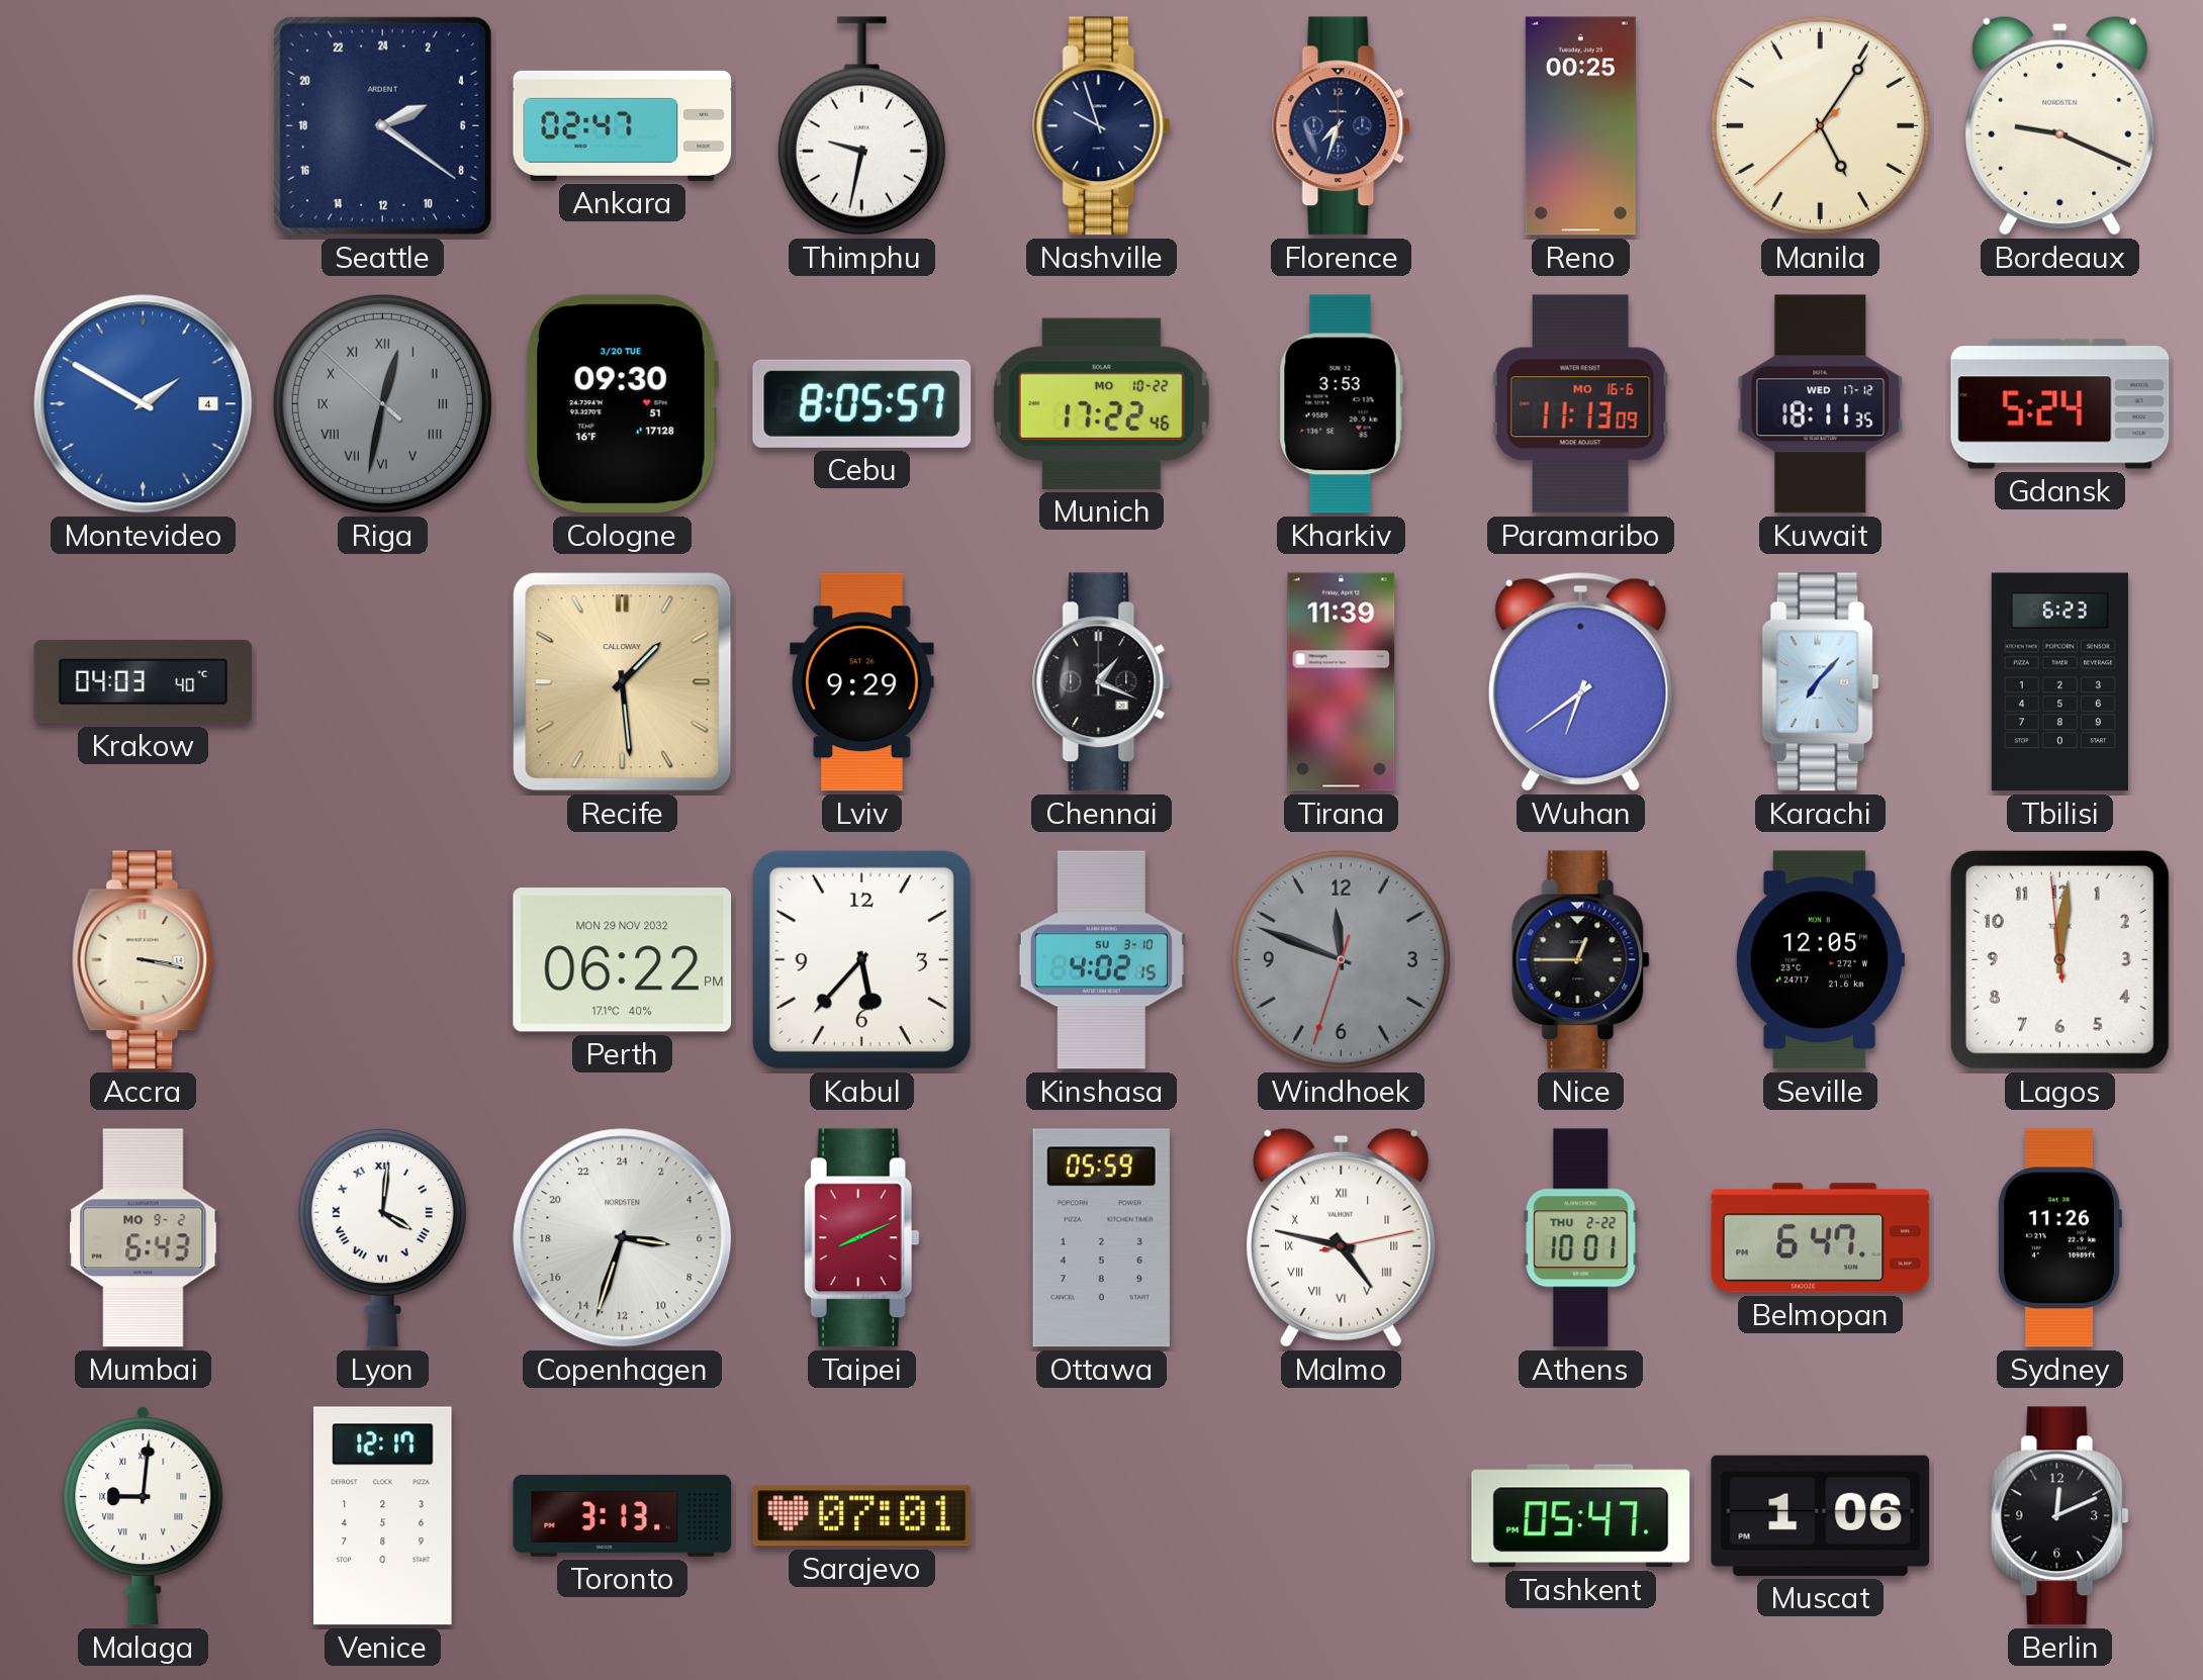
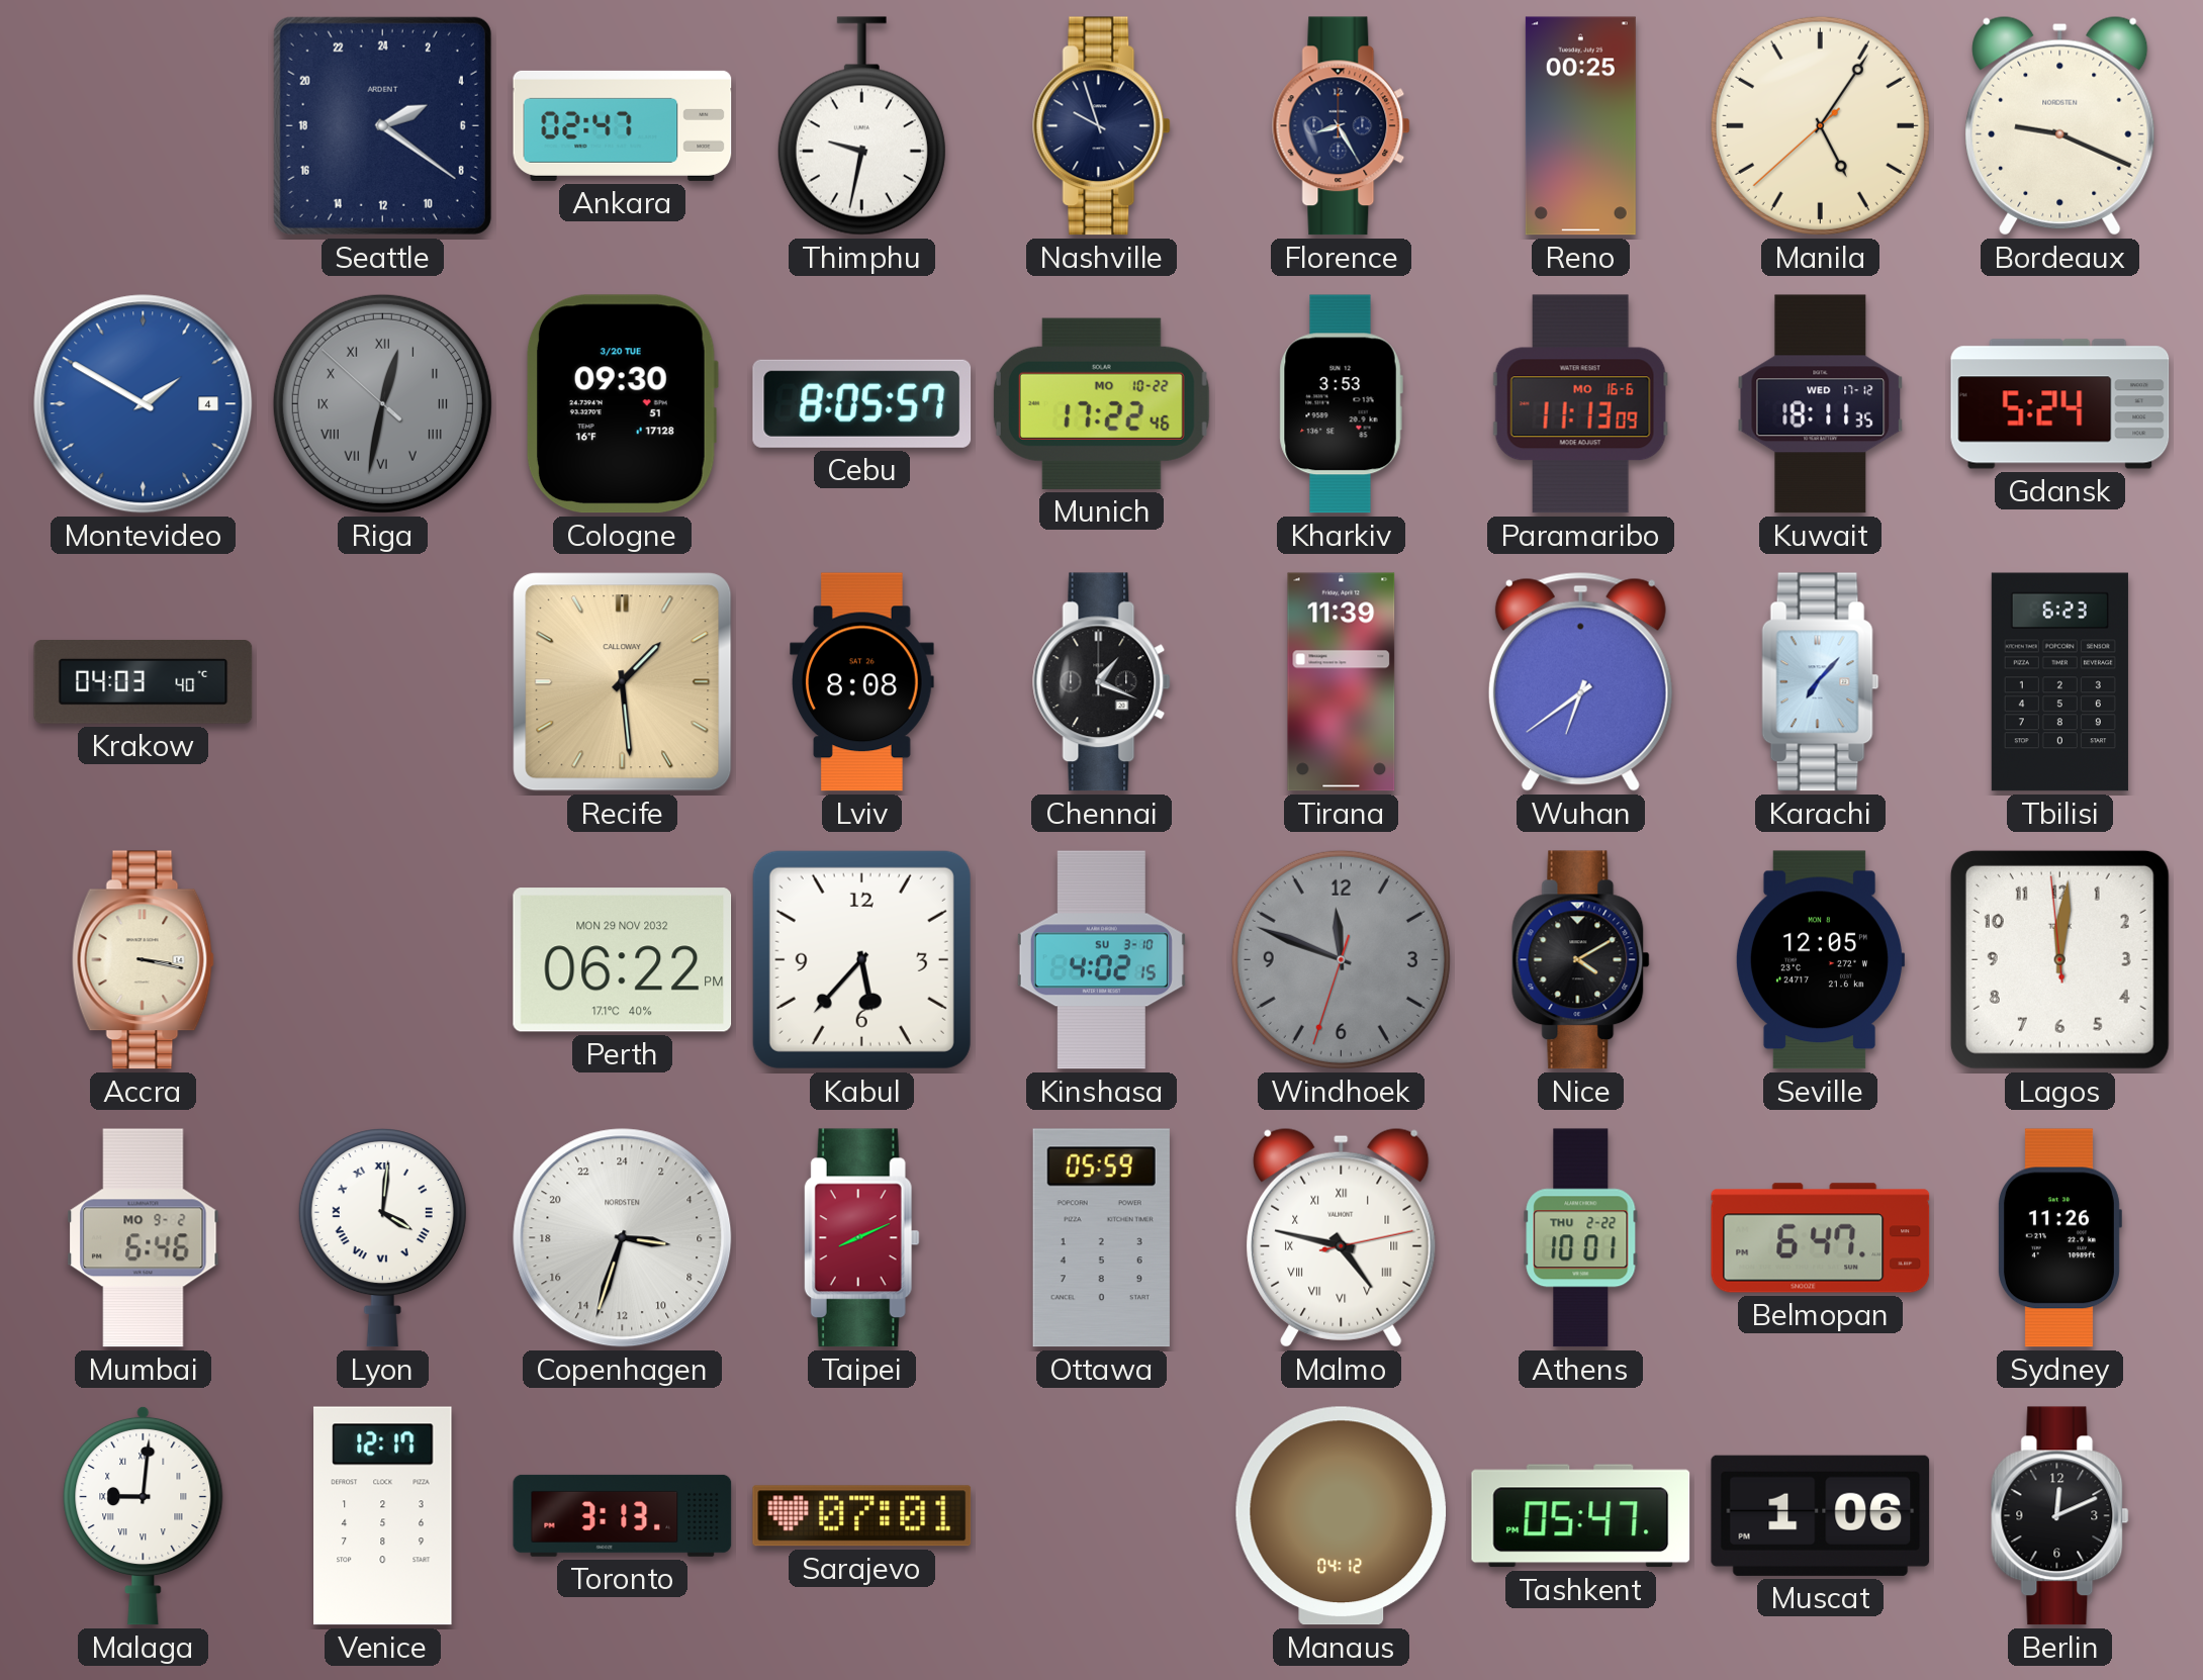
Florence: 7:33 -> 8:25 (1342, 126)
Lviv: 9:29 -> 8:08 (862, 682)
Nice: 12:45 -> 4:10 (1581, 960)
Mumbai: 6:43 -> 6:46 (144, 1238)
Manaus: none -> 04:12 (1341, 1516)
